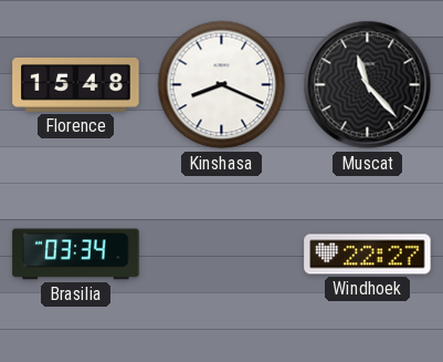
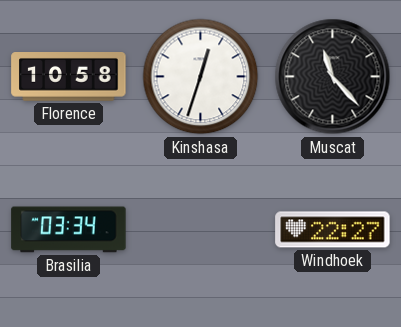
Florence: 15:48 -> 10:58 (69, 77)
Kinshasa: 8:19 -> 12:33 (201, 77)
